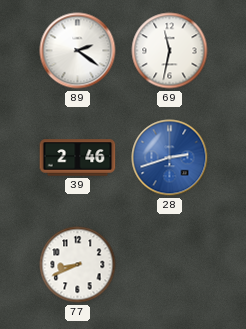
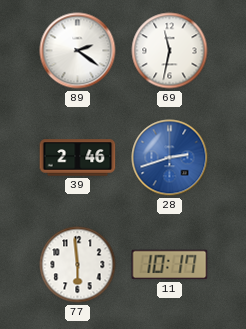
77: 8:41 -> 5:59 (78, 265)
11: none -> 10:17 (170, 265)
